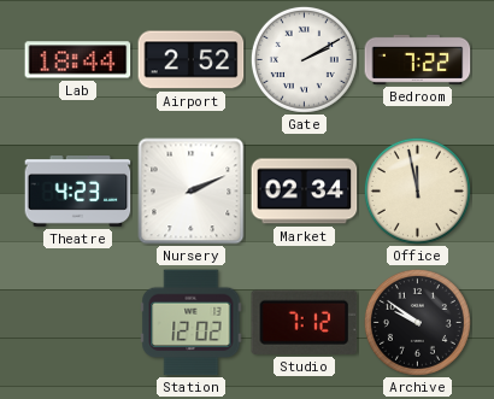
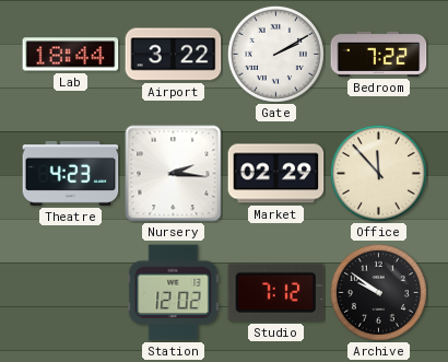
Airport: 2:52 -> 3:22 (174, 55)
Nursery: 2:11 -> 2:16 (174, 174)
Market: 02:34 -> 02:29 (276, 174)
Office: 11:58 -> 11:53 (378, 173)
